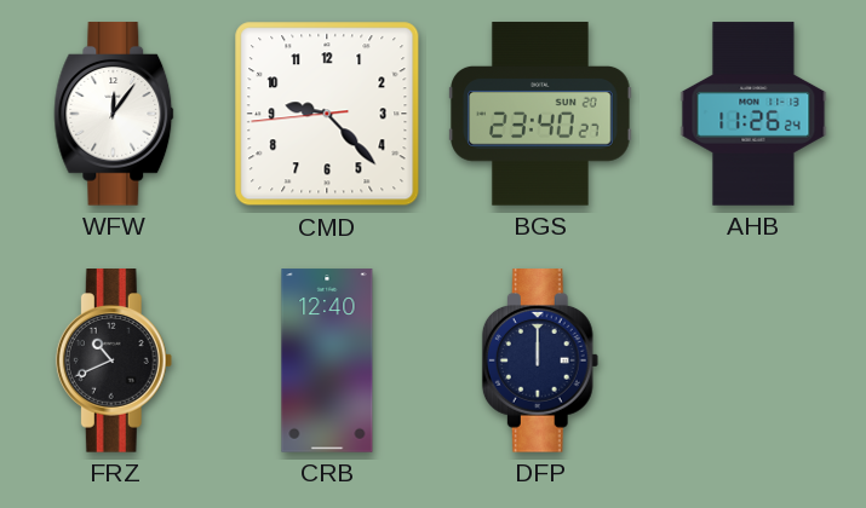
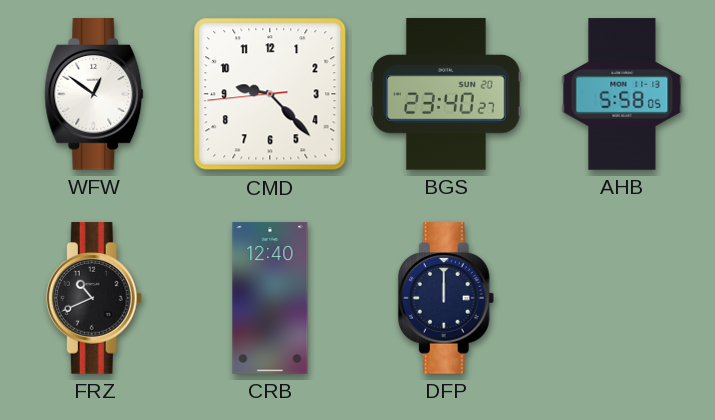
WFW: 12:06 -> 12:51 (94, 94)
AHB: 11:26 -> 5:58 (622, 94)
